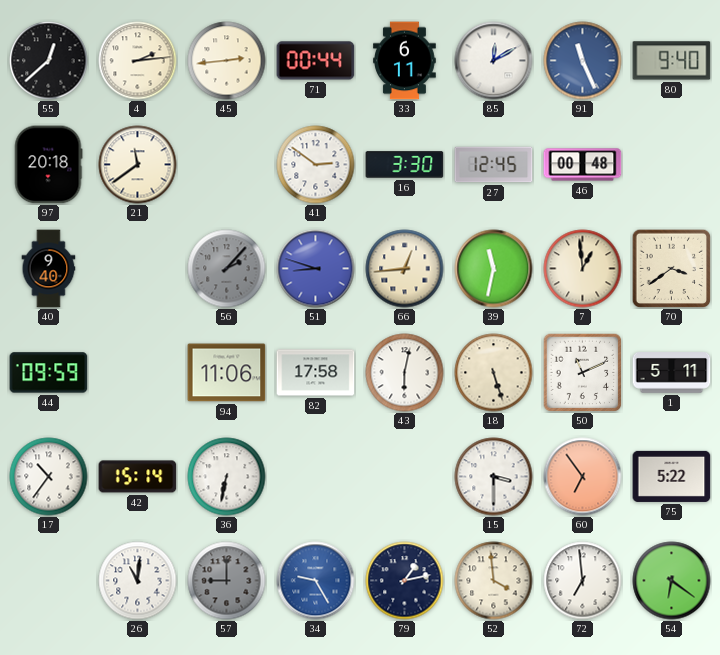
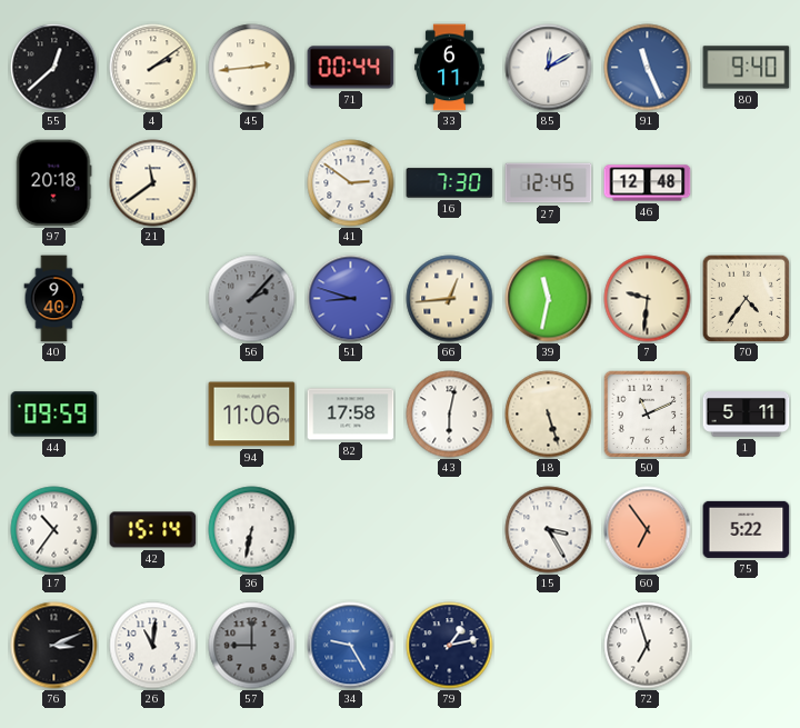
4: 2:14 -> 2:09 (153, 68)
16: 3:30 -> 7:30 (450, 183)
46: 00:48 -> 12:48 (648, 183)
7: 12:59 -> 9:31 (648, 299)
70: 3:39 -> 4:36 (746, 298)
15: 3:30 -> 3:25 (549, 530)
76: none -> 3:11 (54, 646)
52: 3:59 -> none (494, 581)
72: 6:59 -> 6:57 (648, 646)
54: 6:21 -> none (672, 581)
